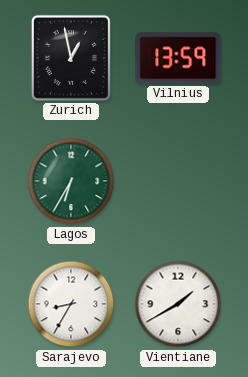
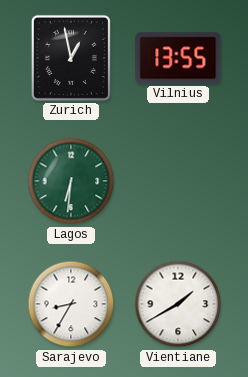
Vilnius: 13:59 -> 13:55 (178, 58)
Lagos: 6:35 -> 6:31 (71, 181)
